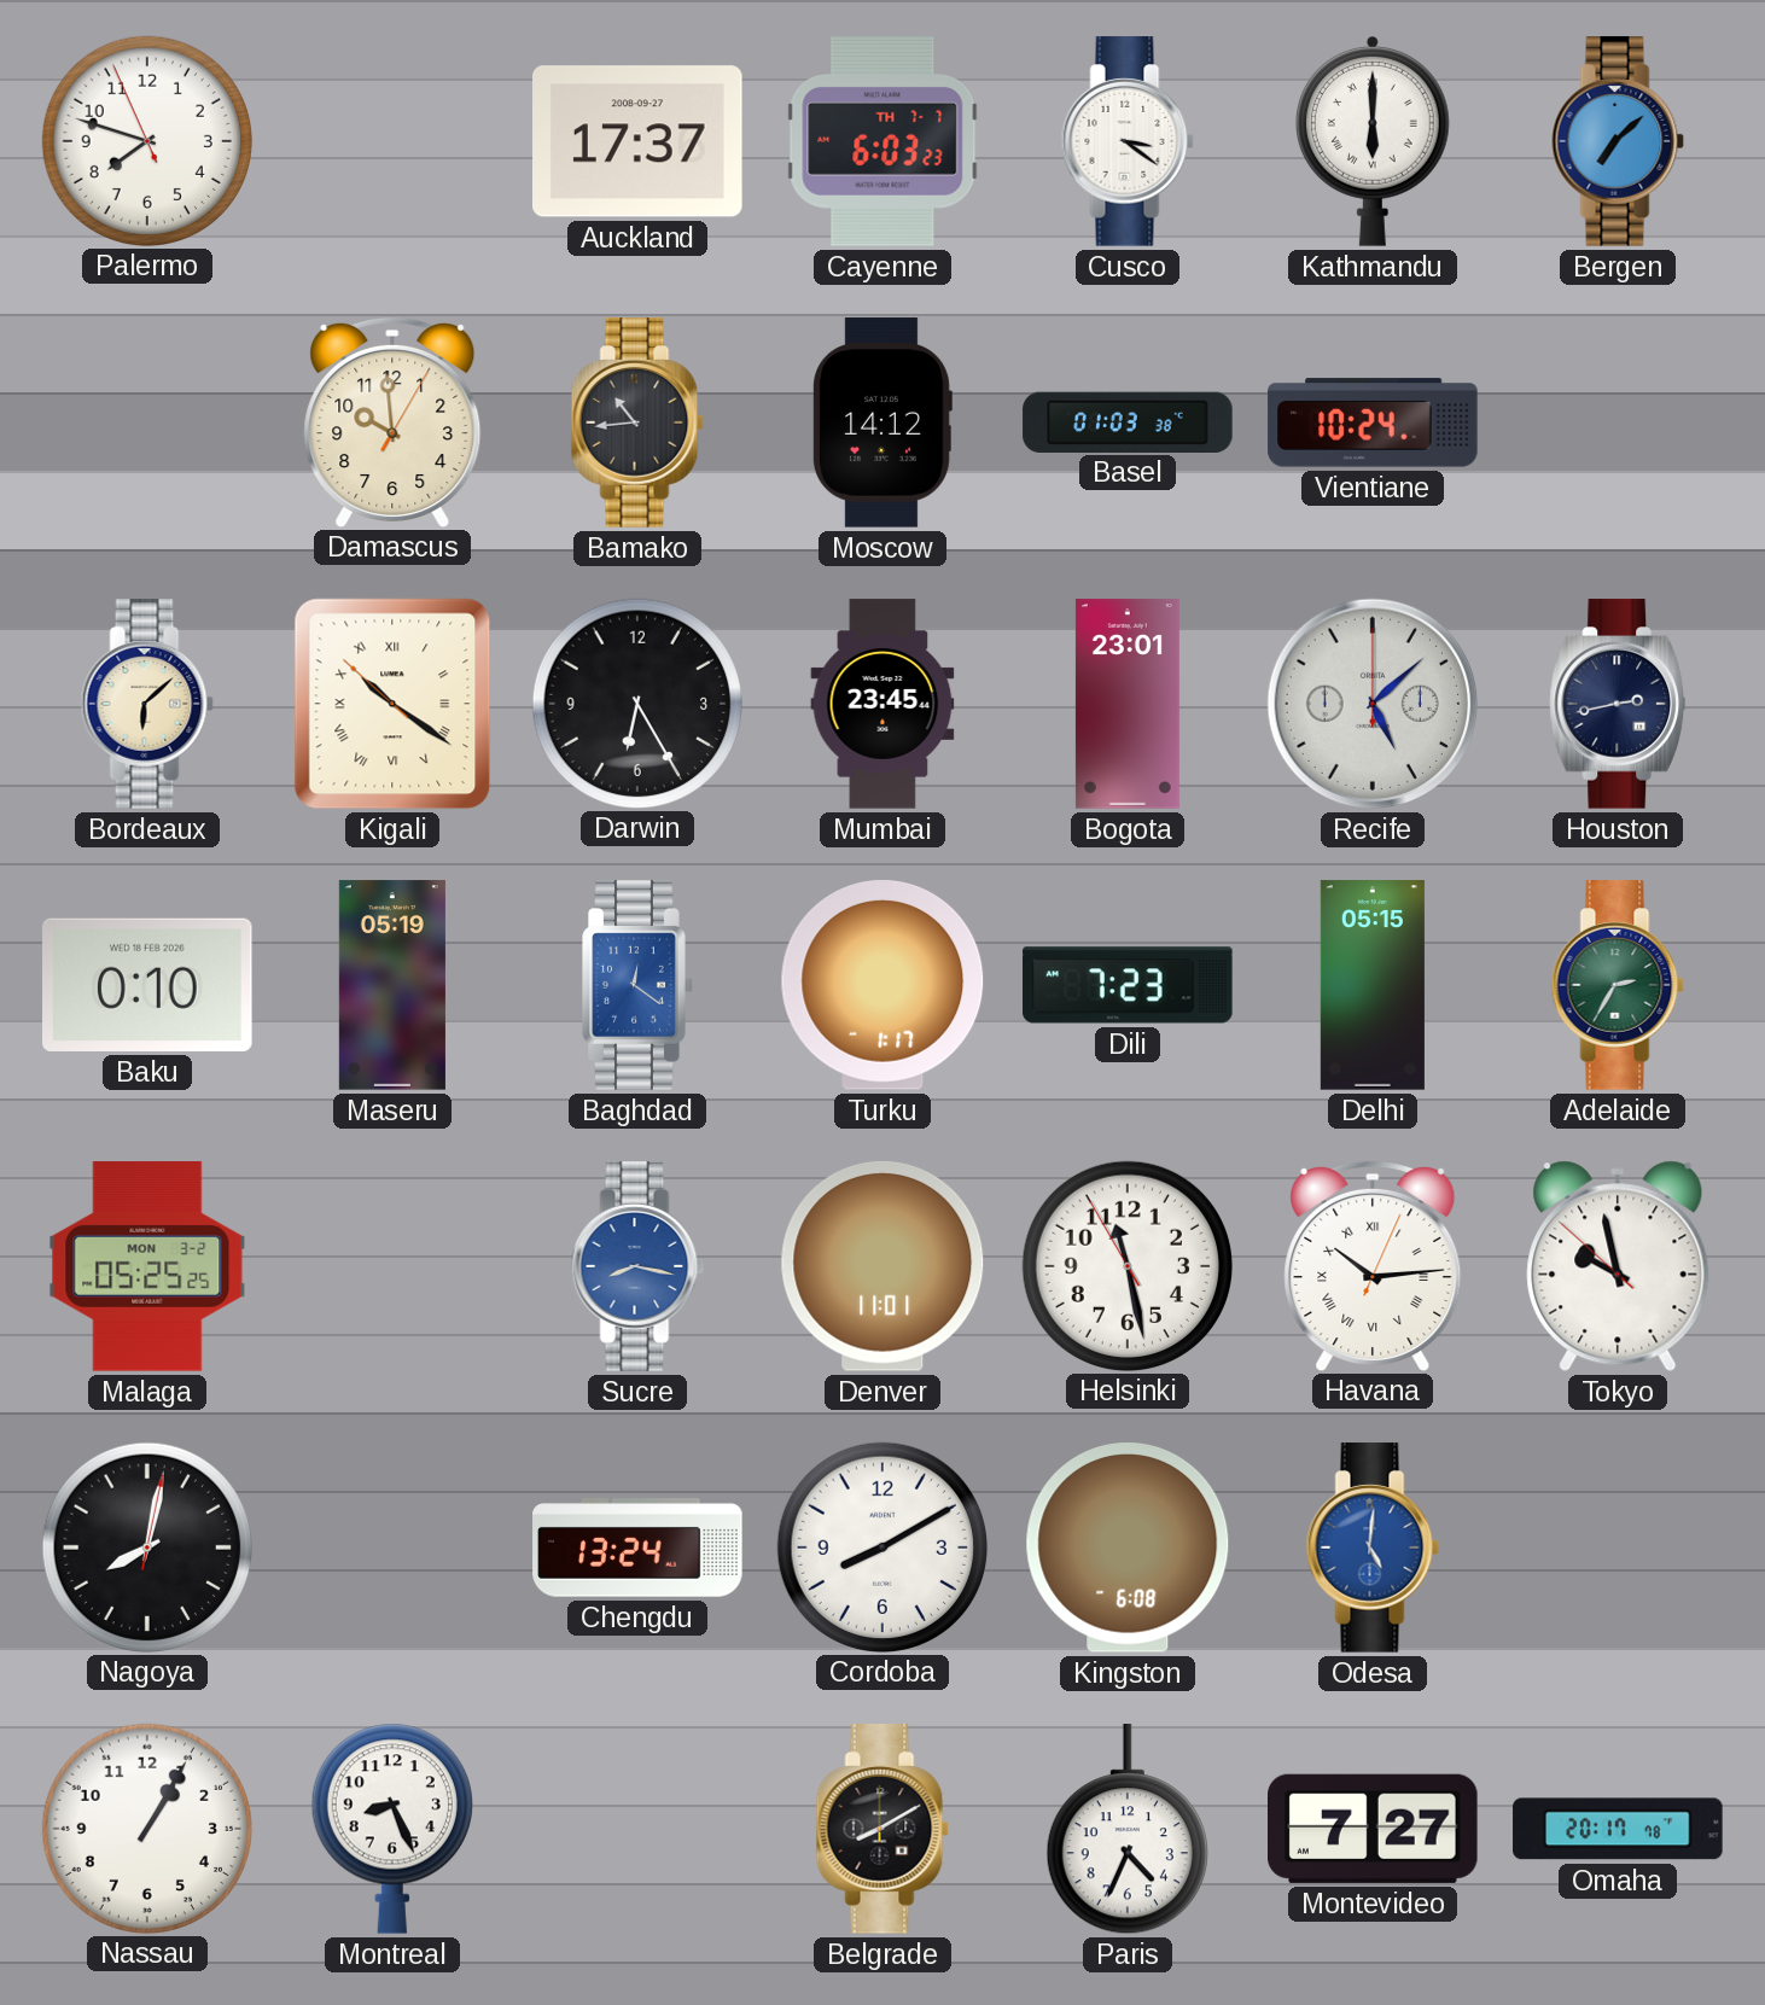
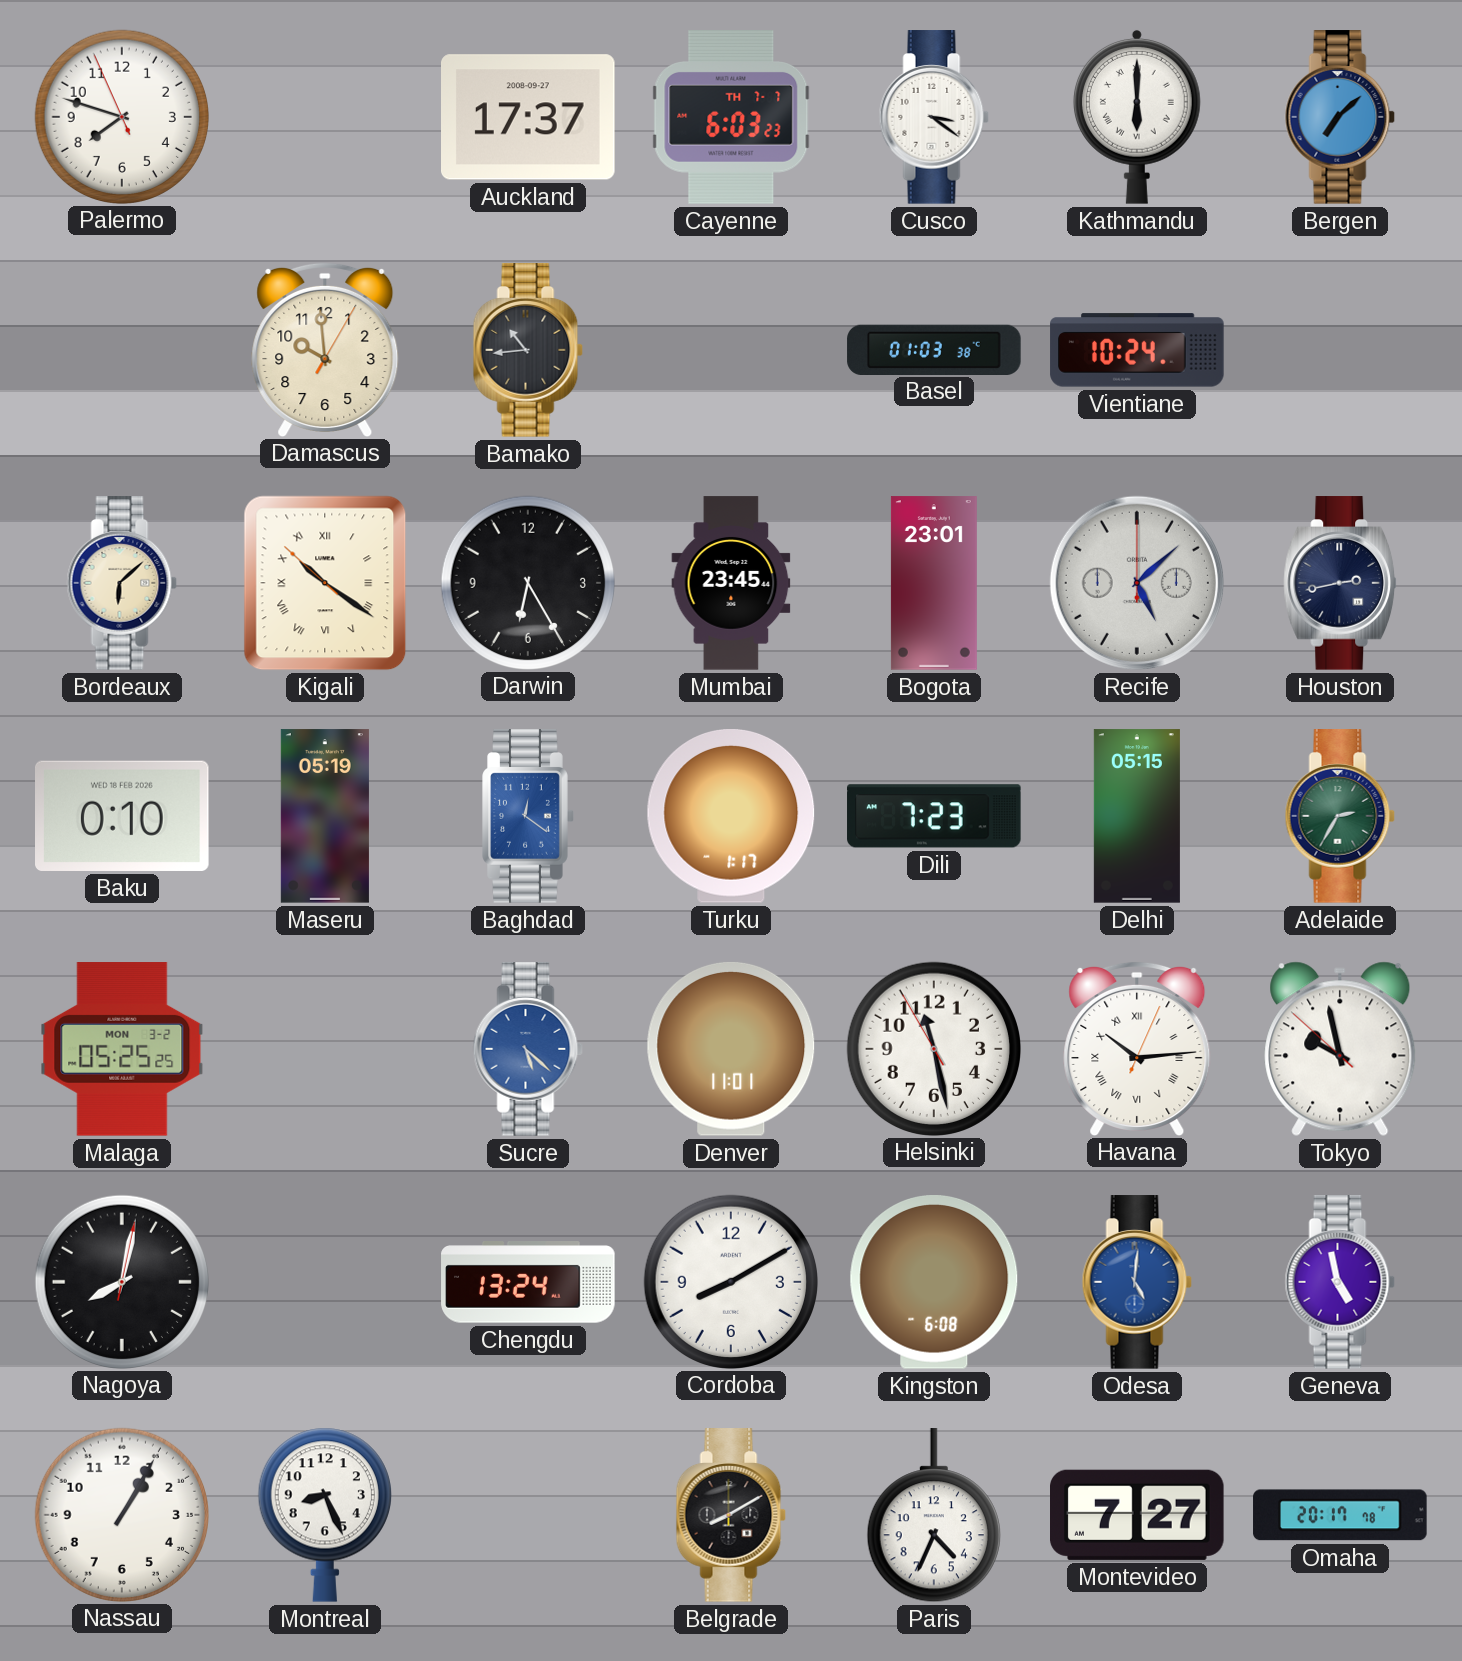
Moscow: 14:12 -> none (882, 422)
Sucre: 8:17 -> 5:22 (528, 1049)
Geneva: none -> 4:58 (1340, 1282)
